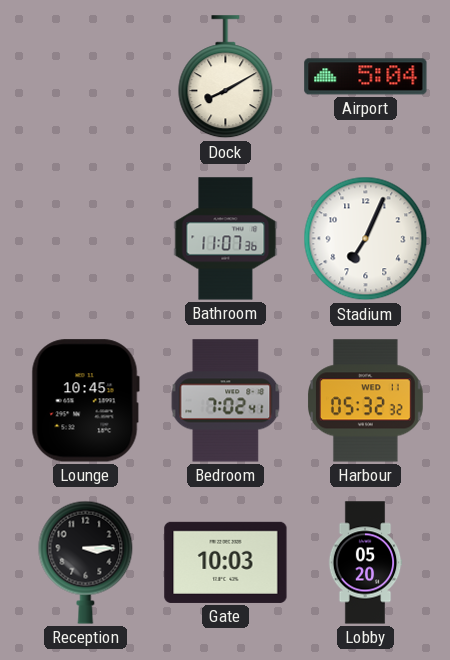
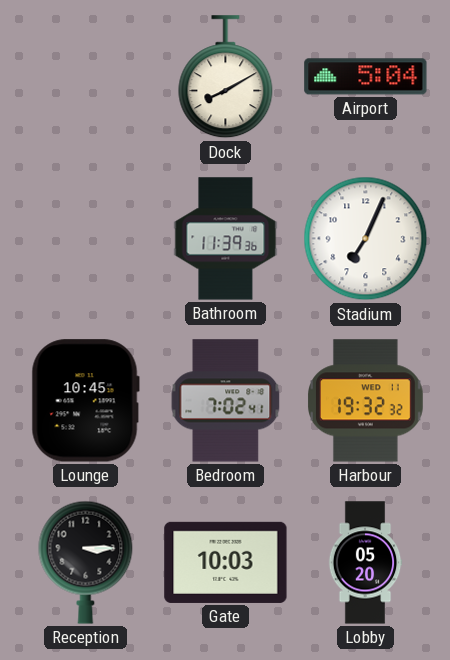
Bathroom: 11:07 -> 11:39 (226, 239)
Harbour: 05:32 -> 19:32 (366, 401)
